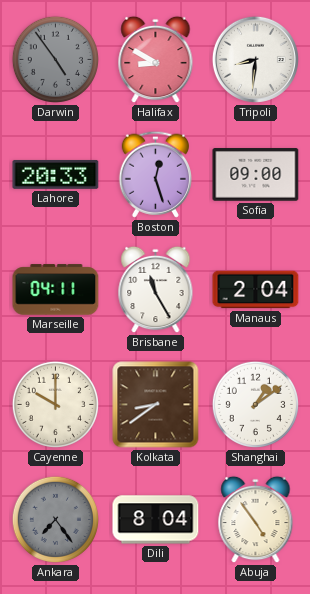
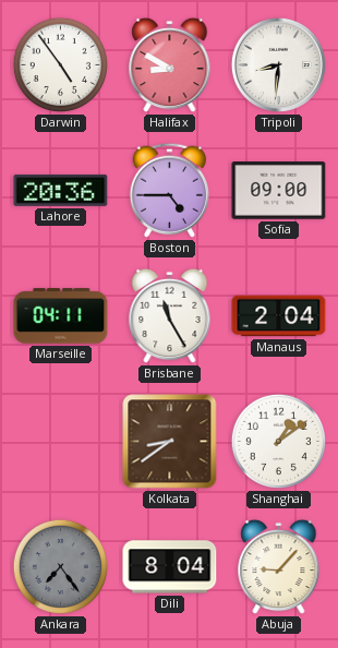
Darwin dial: grey -> white (60, 64)
Lahore: 20:33 -> 20:36 (61, 190)
Boston: 12:27 -> 4:45 (169, 190)
Cayenne: 10:00 -> none (55, 404)
Abuja: 4:54 -> 9:07 (279, 567)
